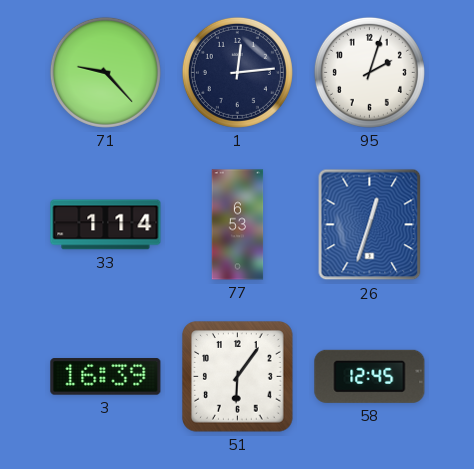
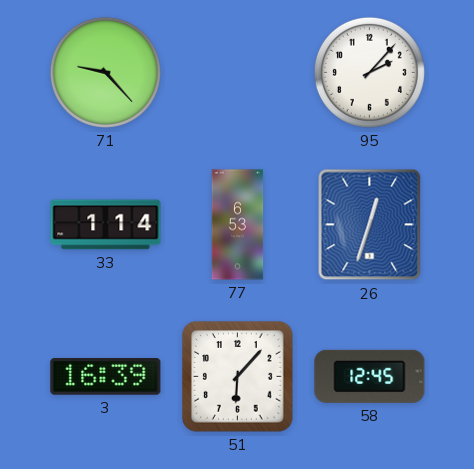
1: 12:14 -> none (237, 72)
95: 2:03 -> 2:07 (369, 72)
51: 6:06 -> 6:07 (238, 377)
